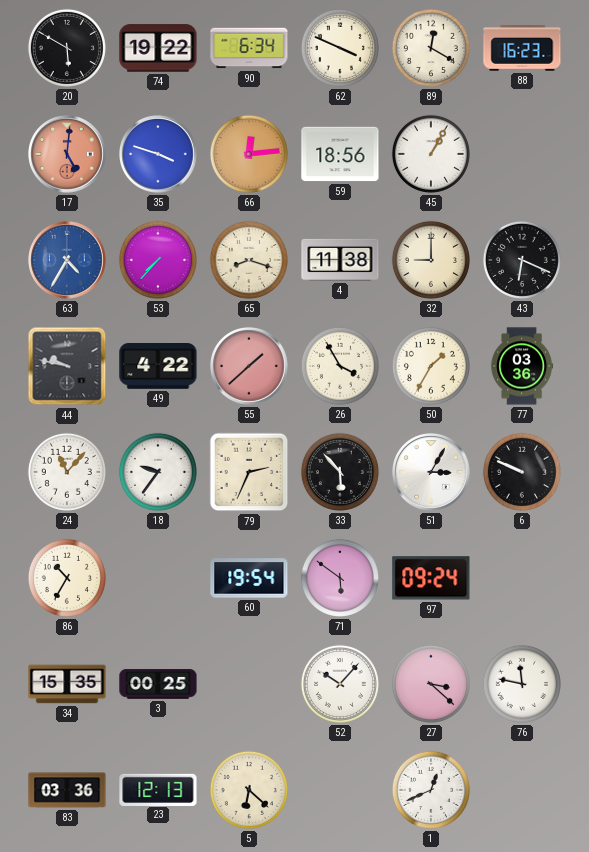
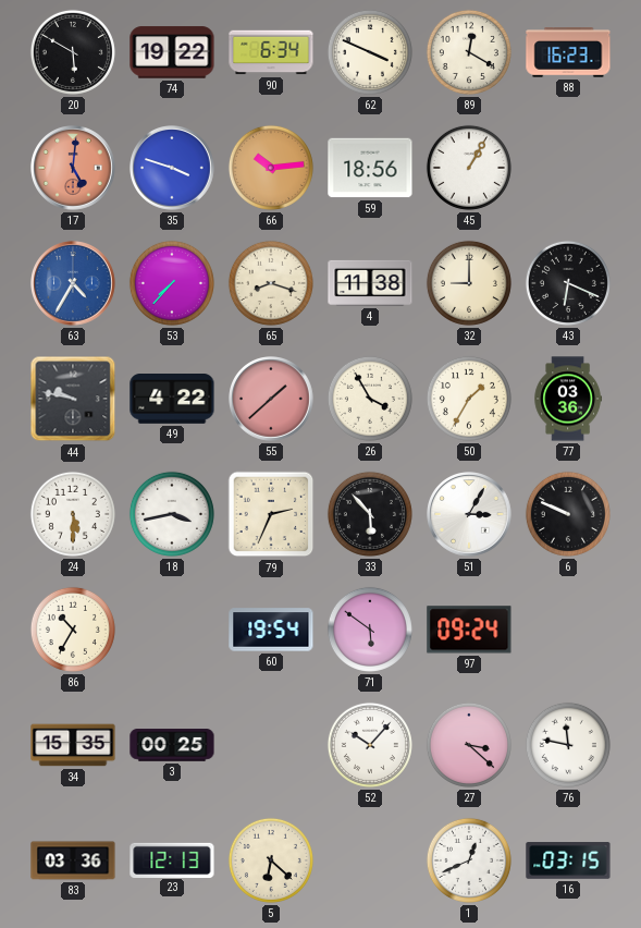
66: 12:14 -> 10:14 (271, 168)
24: 11:07 -> 5:30 (73, 514)
18: 9:36 -> 3:43 (172, 514)
16: none -> 03:15 (568, 860)
